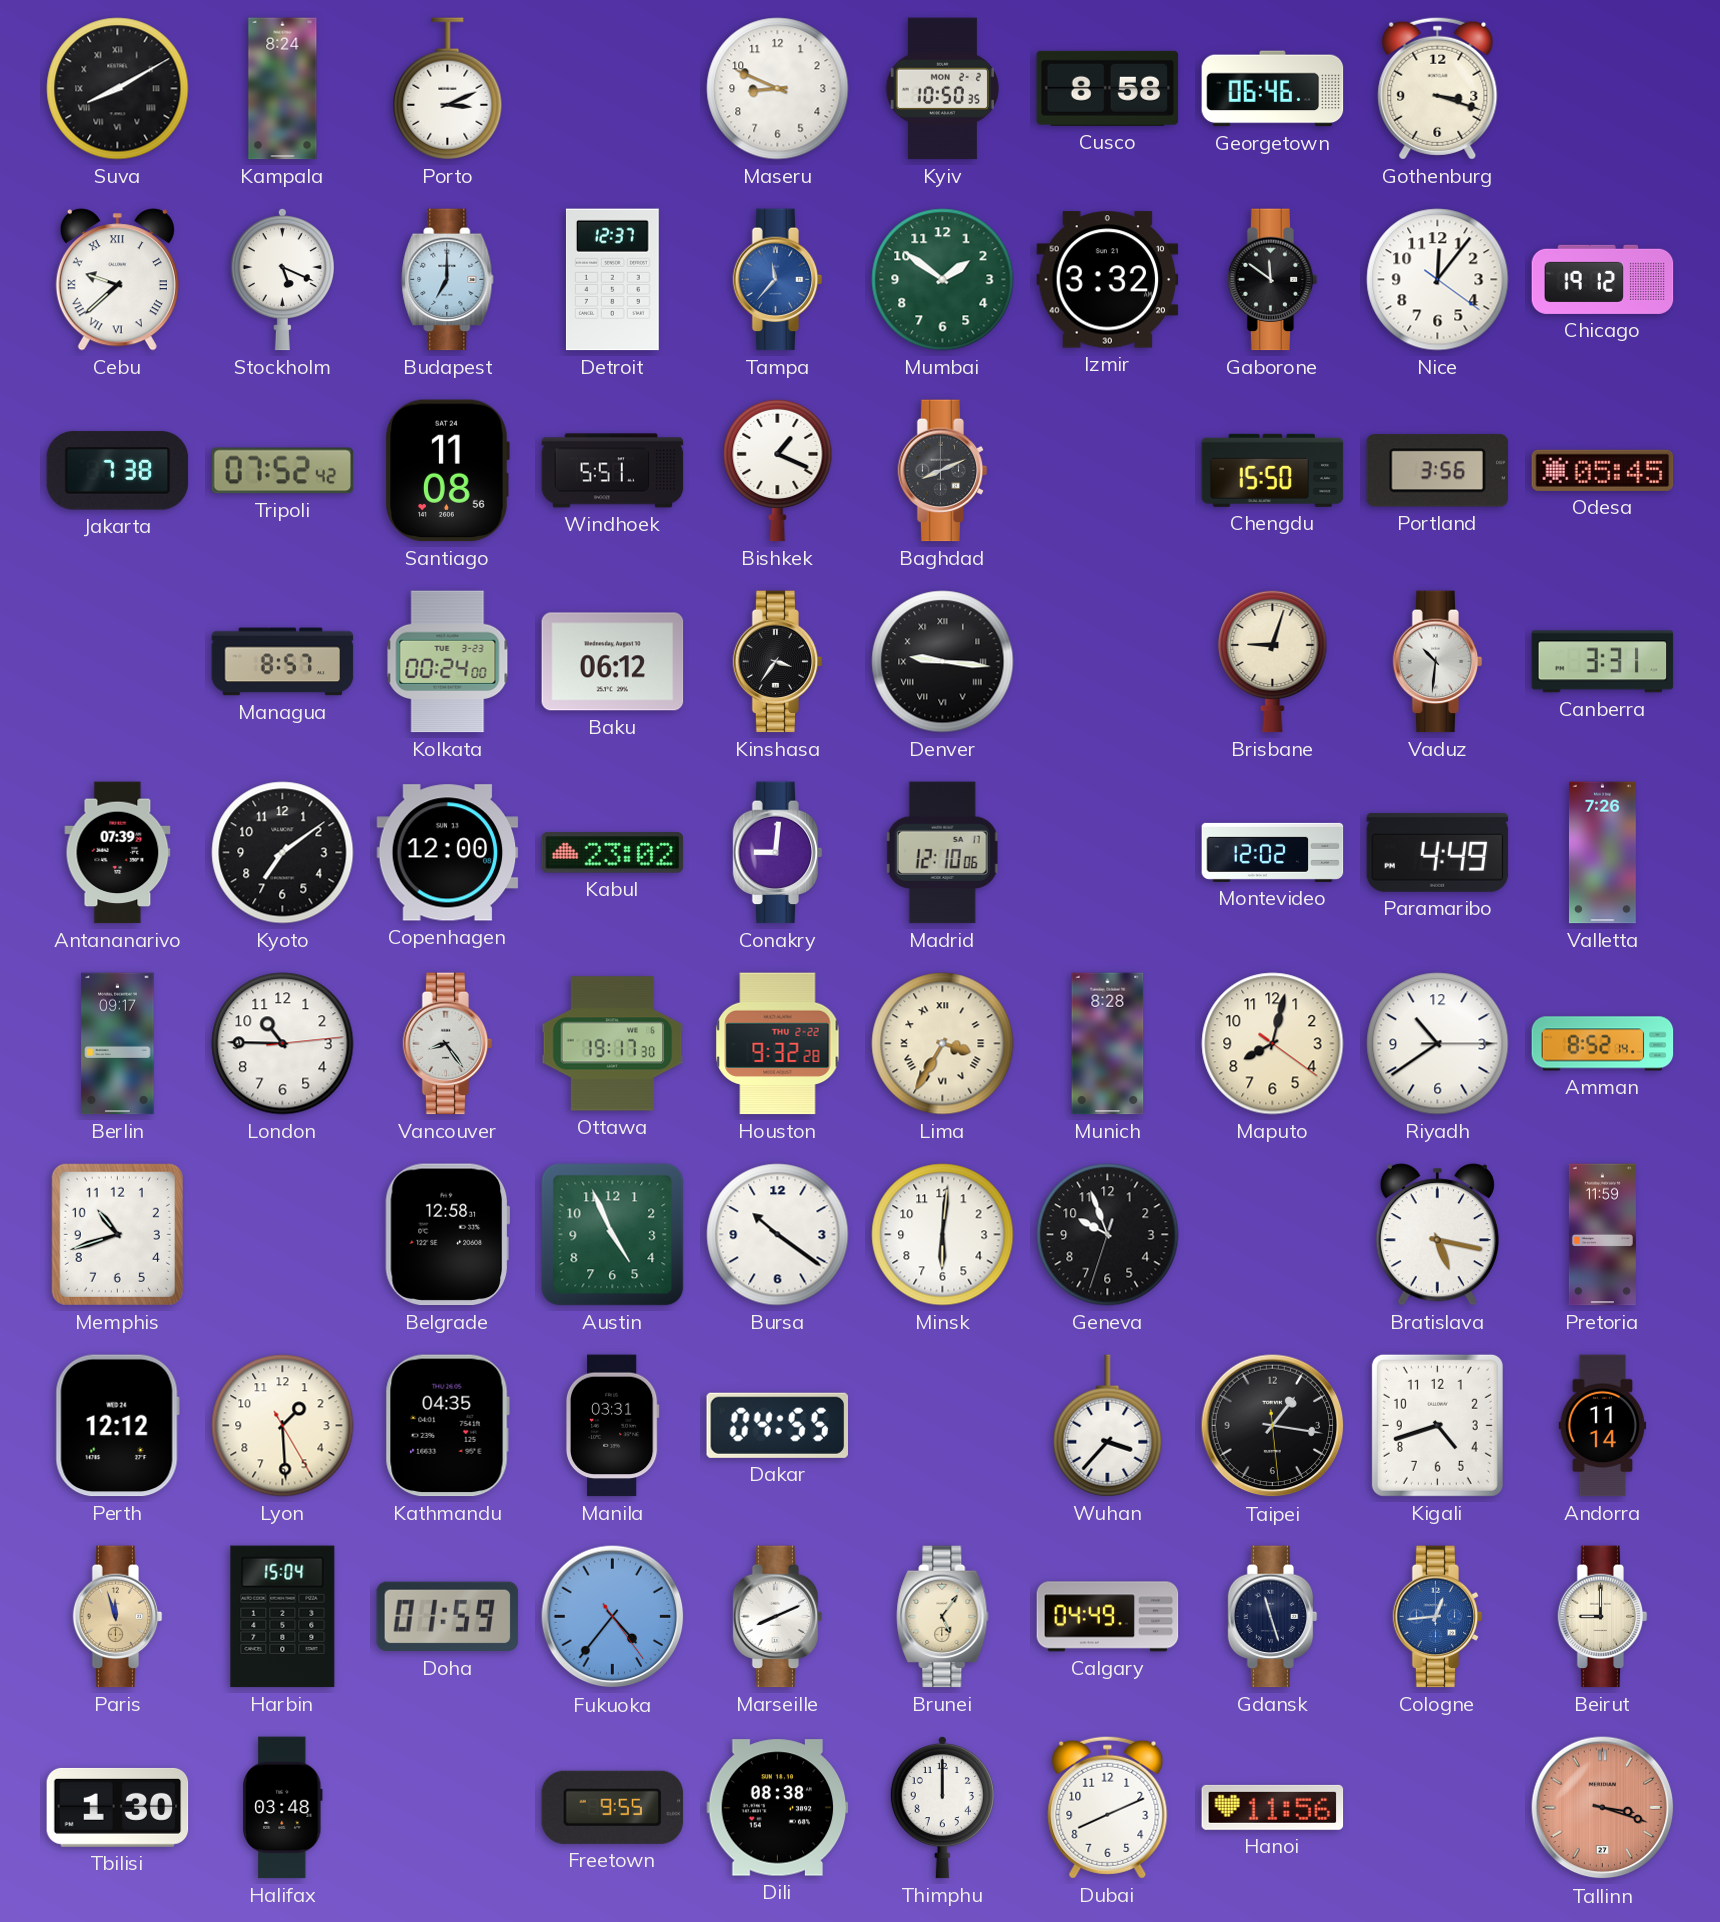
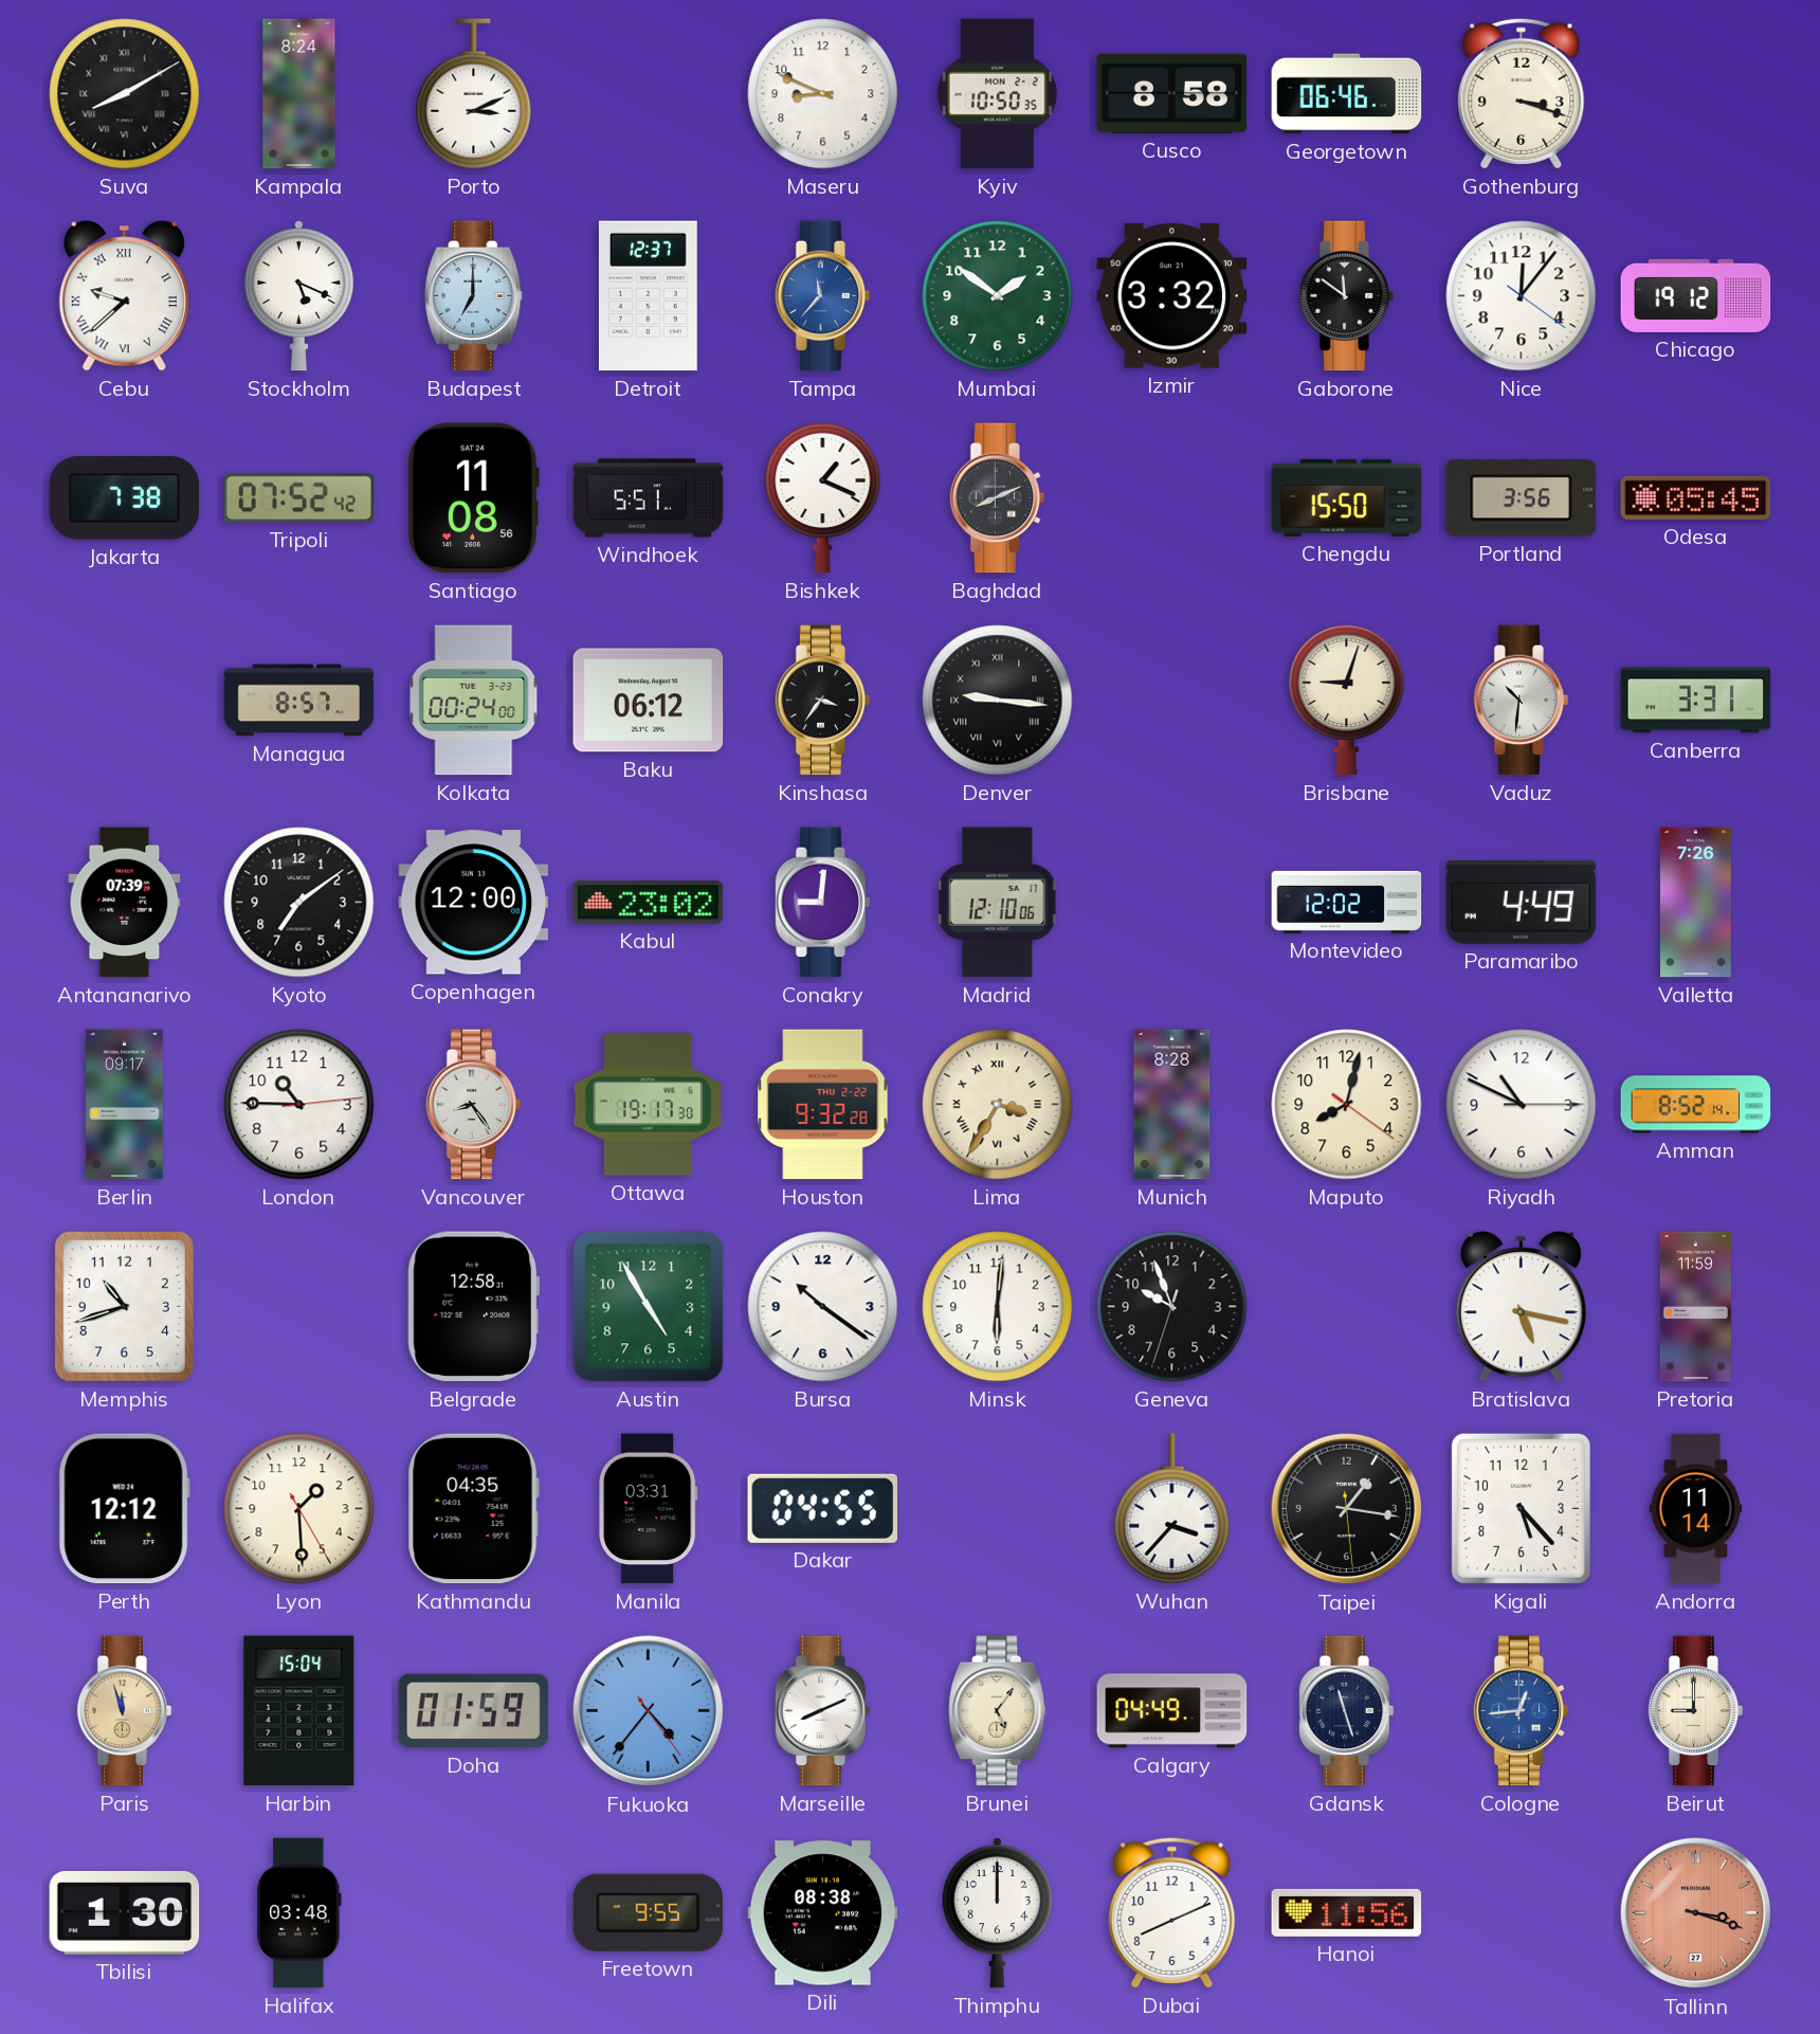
Riyadh: 10:39 -> 10:49 (1522, 1105)
Austin: 4:56 -> 4:55 (649, 1307)
Kigali: 4:42 -> 5:23 (1521, 1508)
